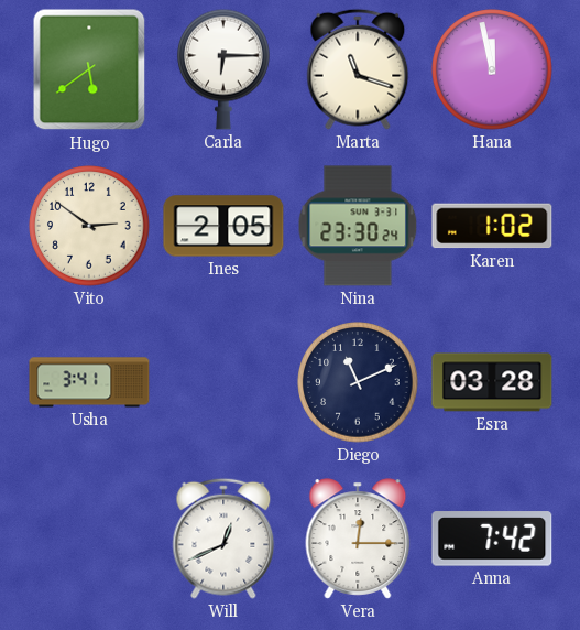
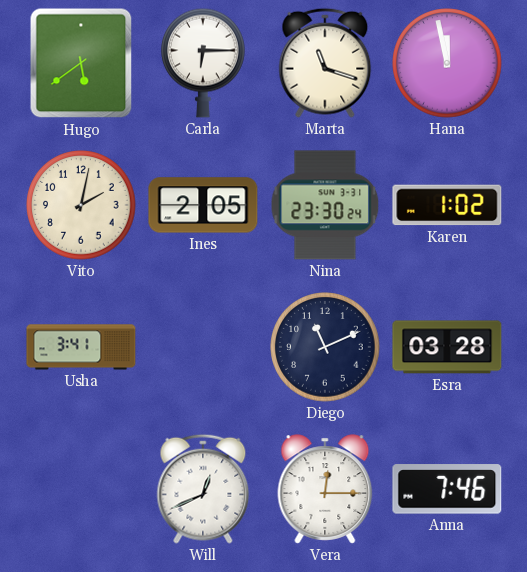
Vito: 2:51 -> 2:02 (81, 205)
Anna: 7:42 -> 7:46 (447, 489)
